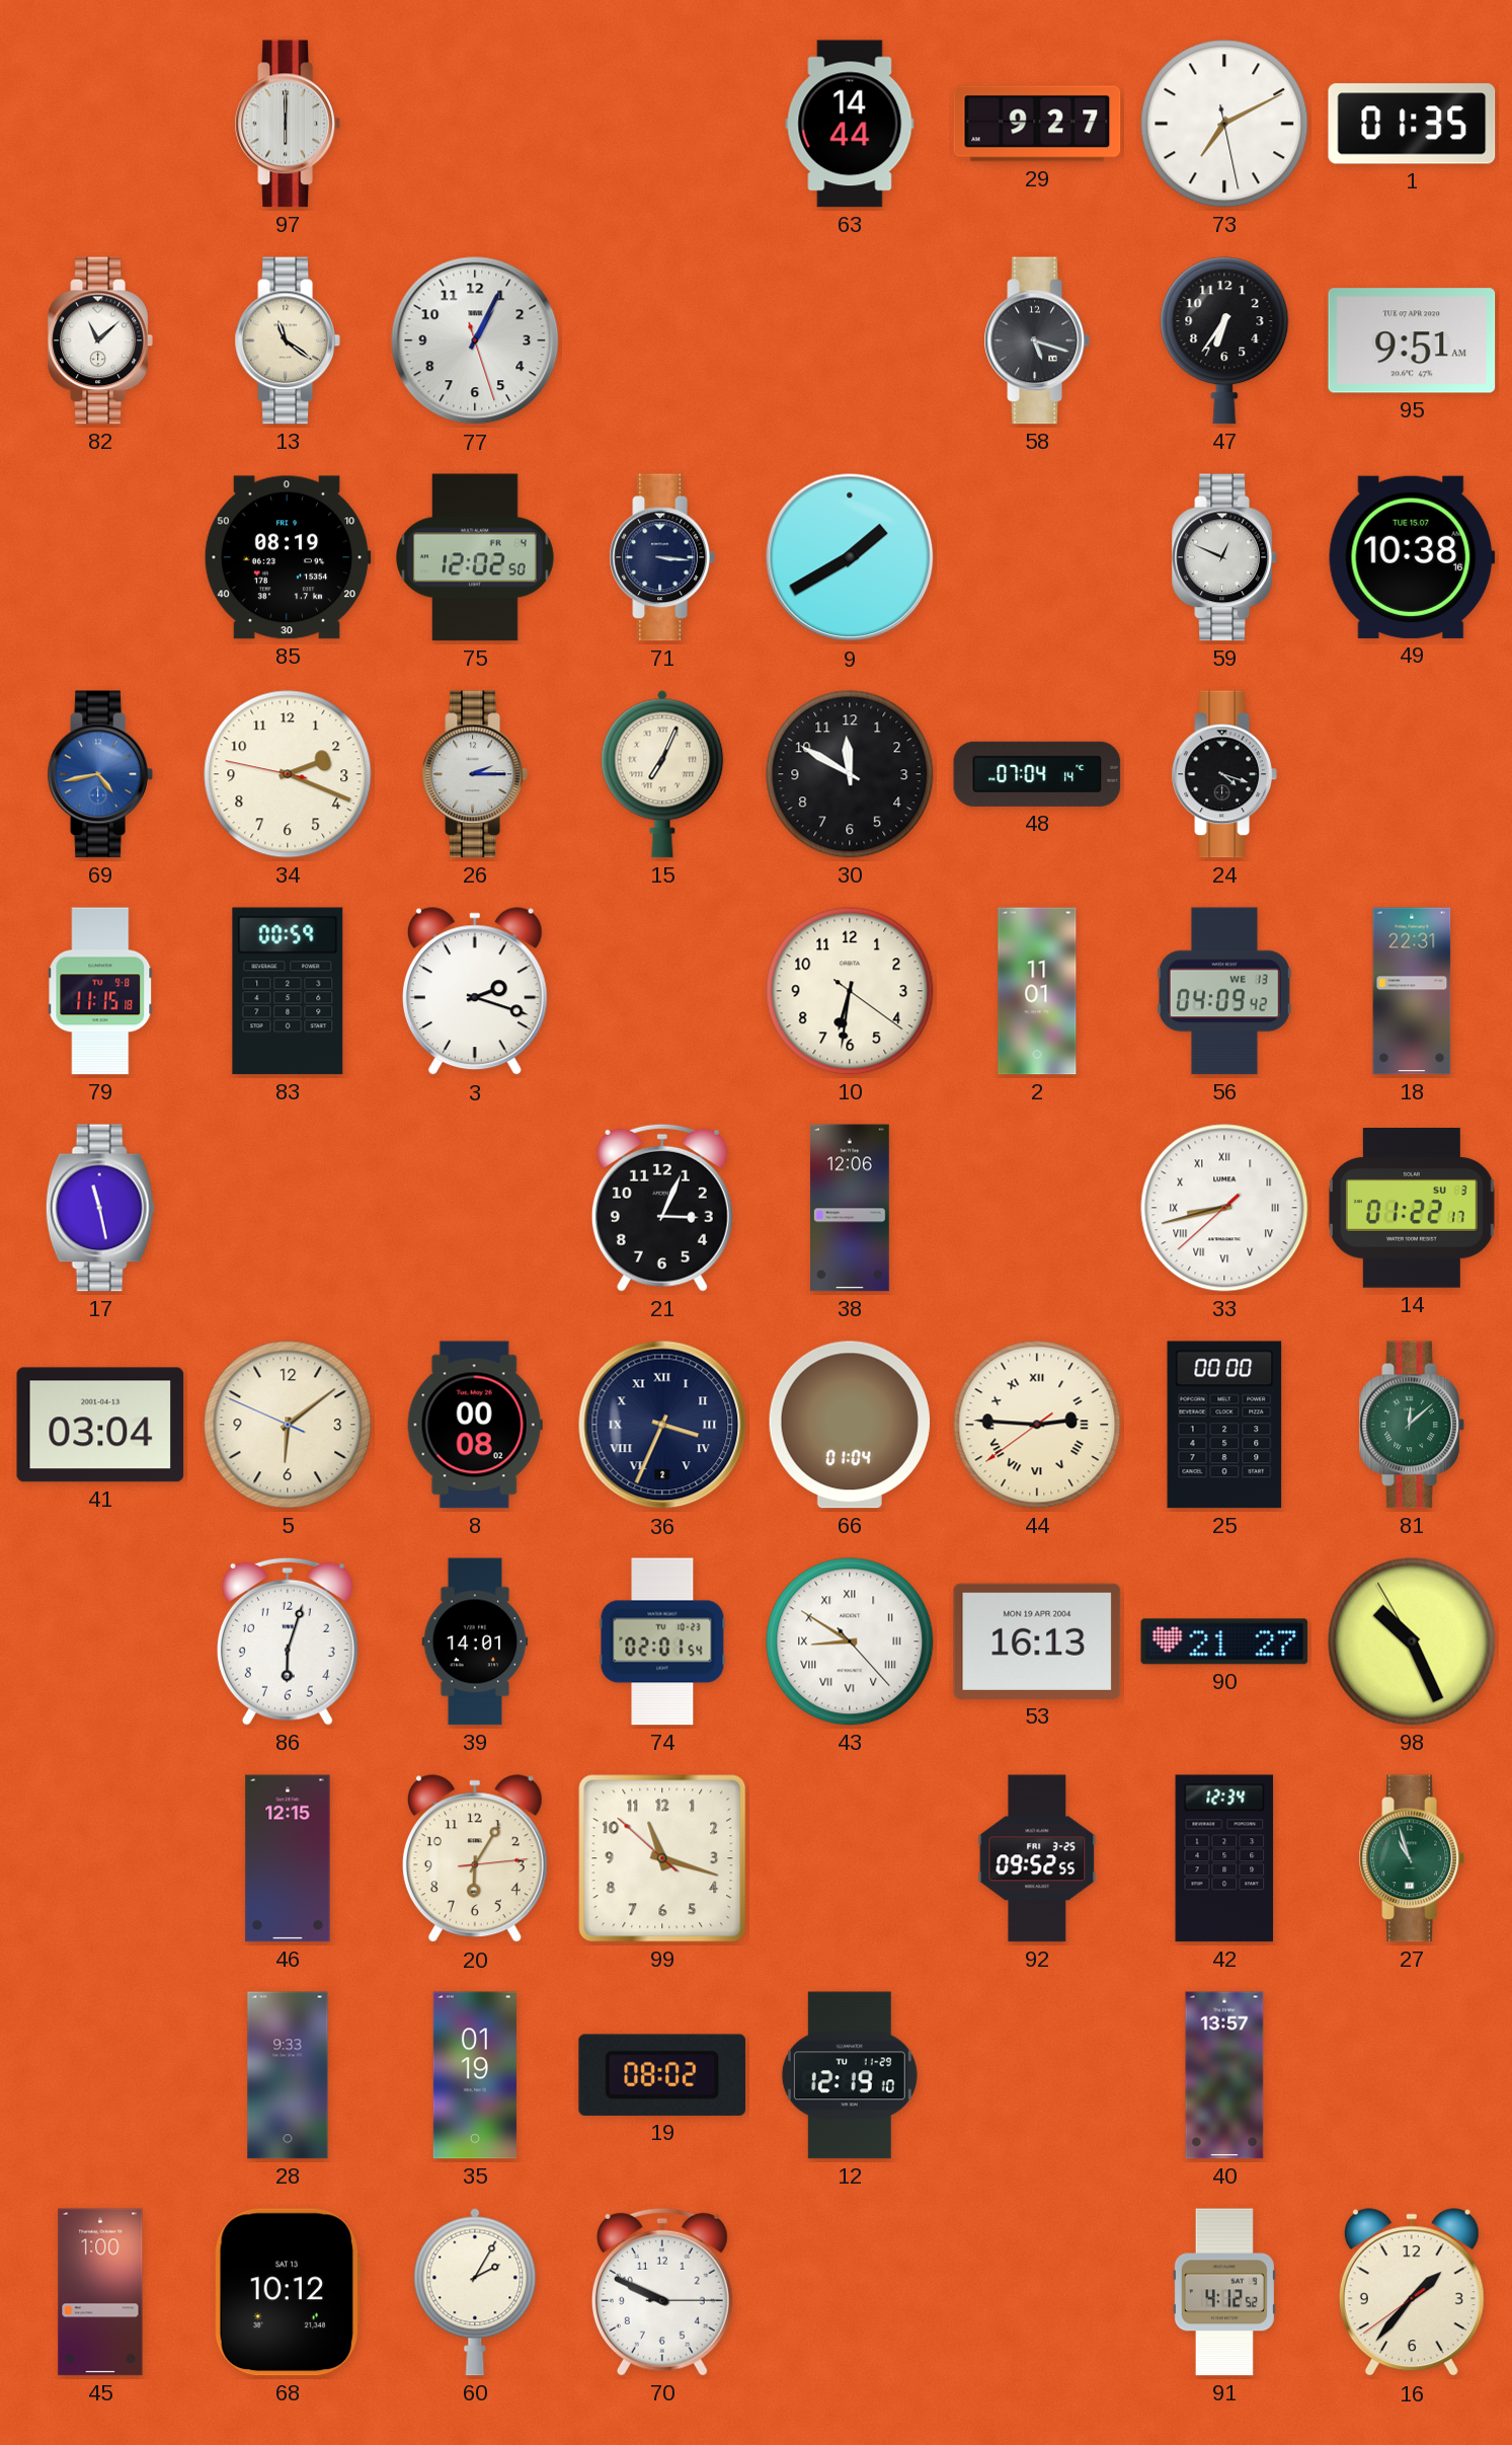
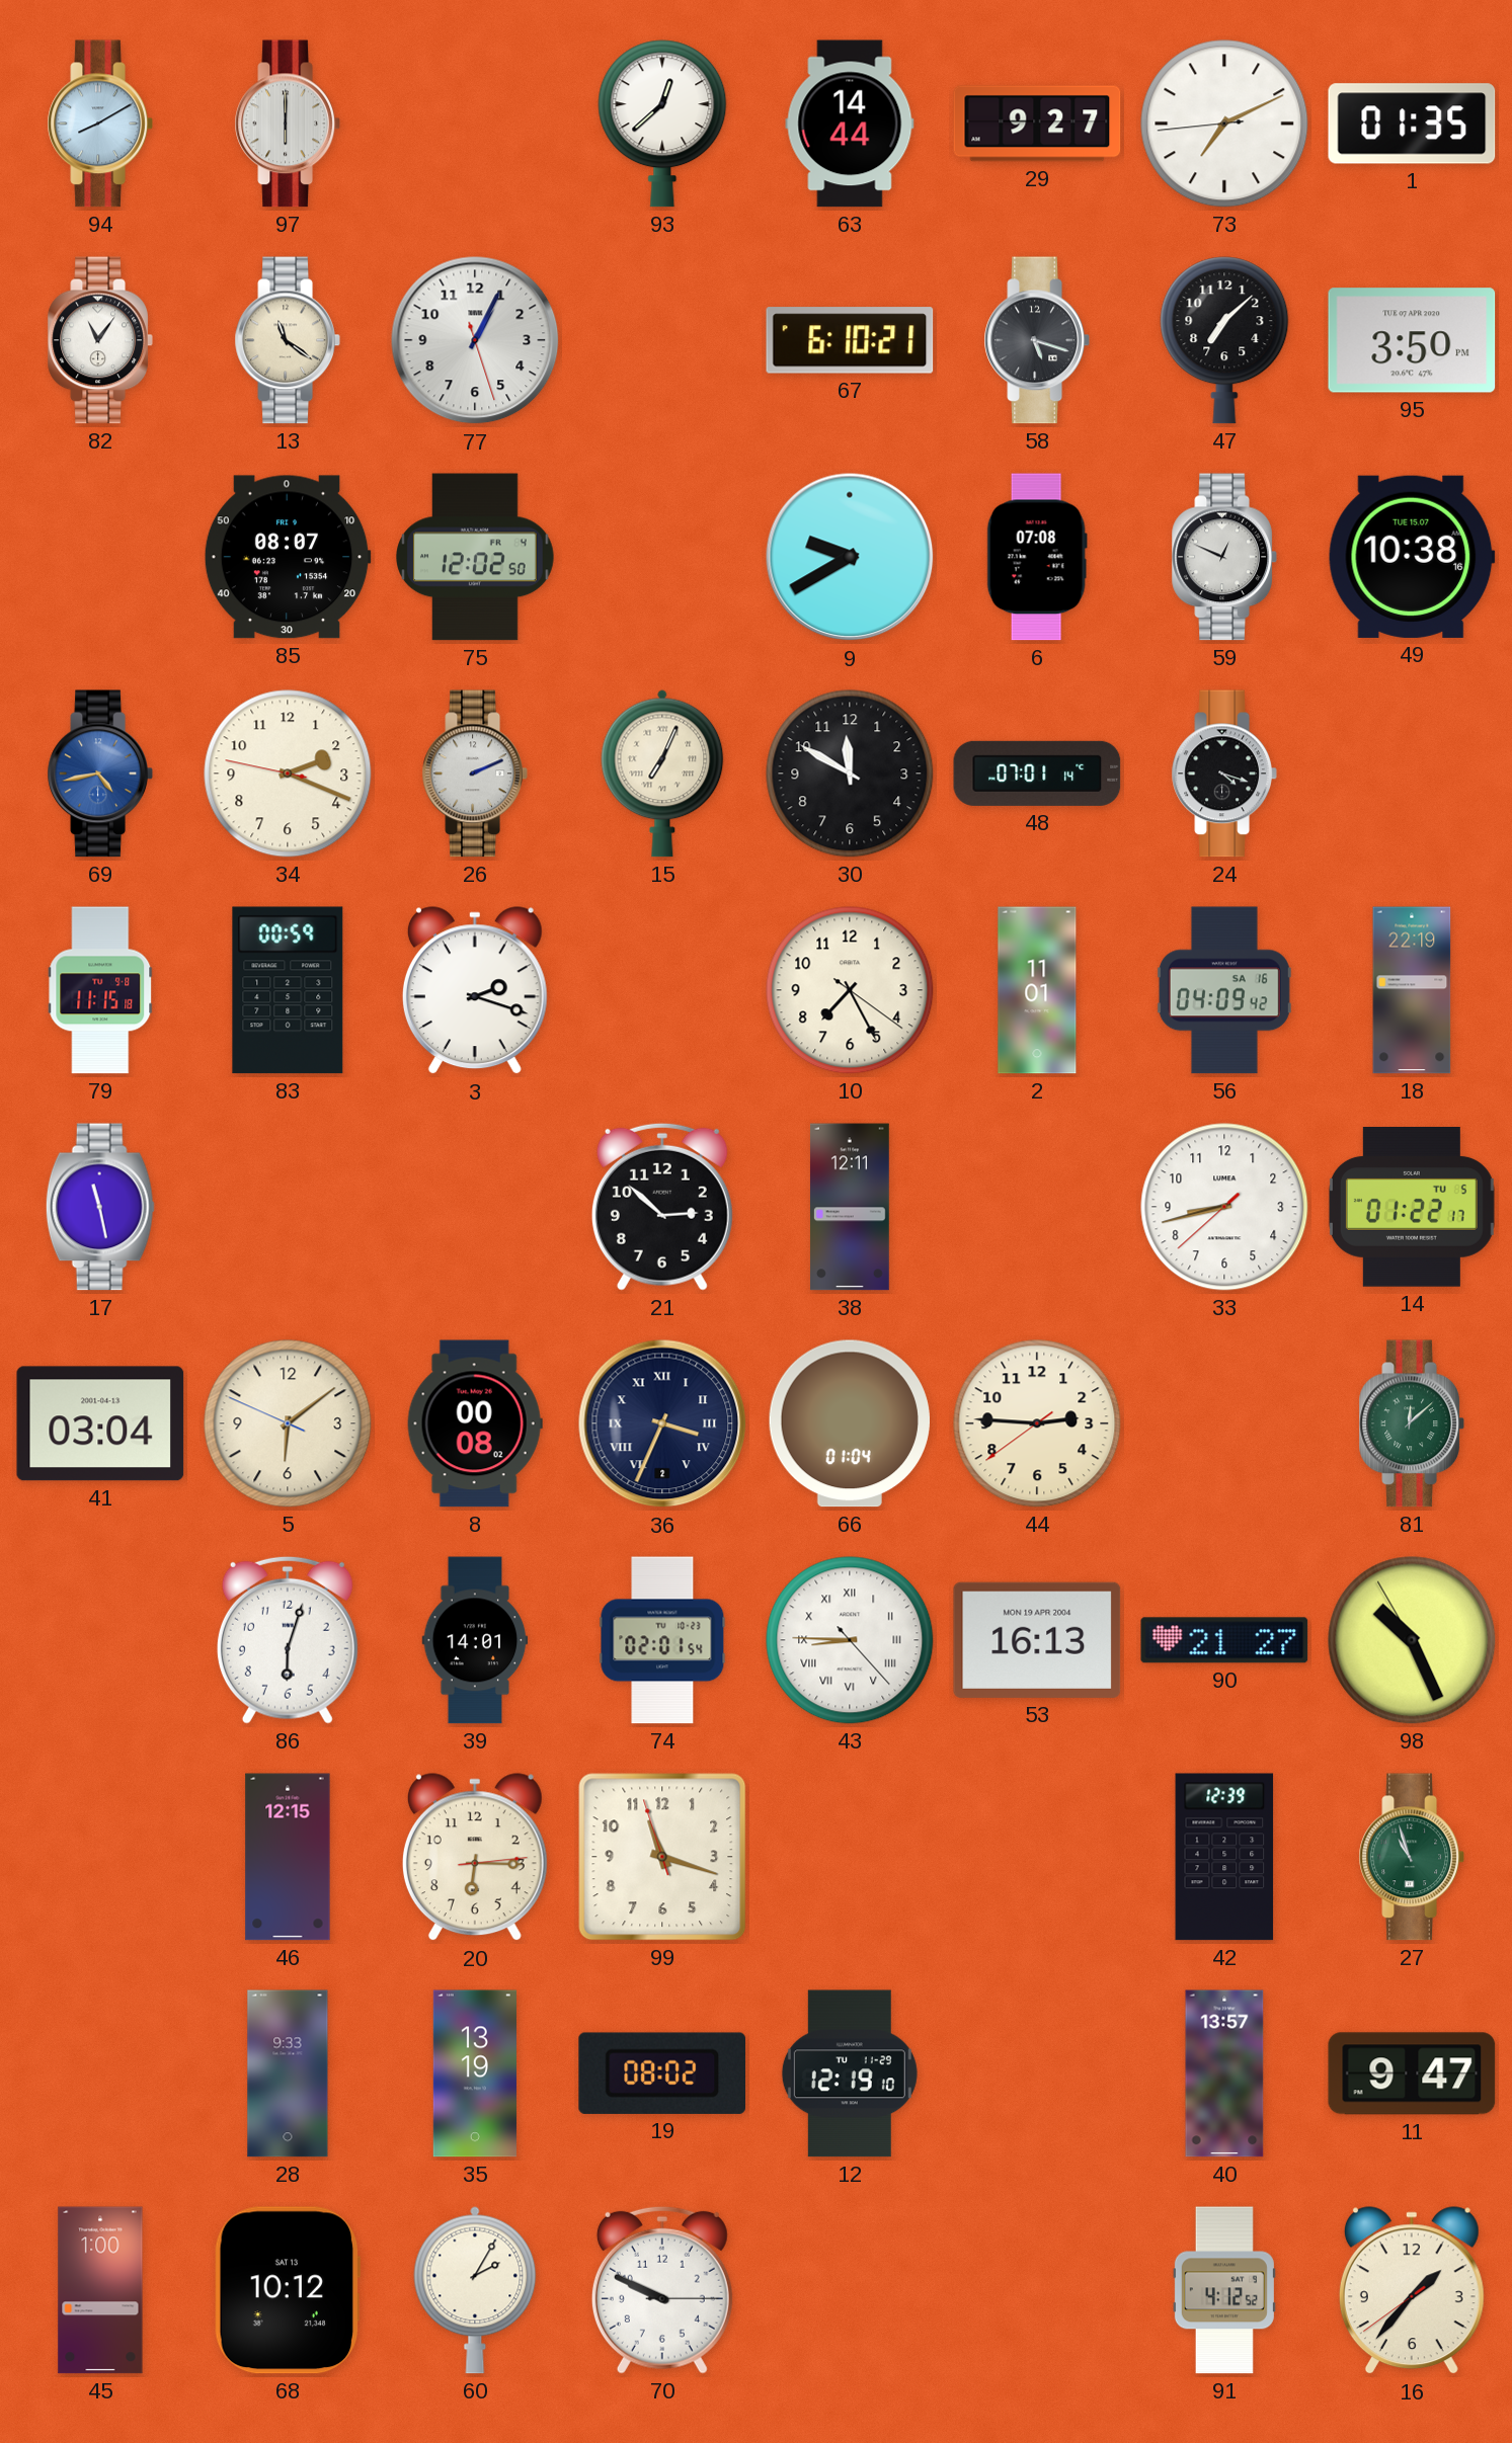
94: none -> 8:10 (100, 124)
93: none -> 12:38 (662, 124)
73: 7:10:28 -> 7:10:44 (1224, 124)
82: 11:08 -> 11:06 (100, 340)
67: none -> 6:10 (850, 340)
47: 6:36 -> 7:08 (1224, 340)
95: 9:51 -> 3:50 (1412, 340)
85: 08:19 -> 08:07 (288, 557)
71: 3:16 -> none (662, 557)
9: 1:40 -> 9:40 (850, 557)
6: none -> 07:08 (1037, 557)
26: 2:15 -> 2:11 (475, 773)
48: 07:04 -> 07:01 (1037, 773)
10: 6:31 -> 7:25 (850, 990)
56 date: WE 13 -> SA 16 (1224, 990)
18: 22:31 -> 22:19 (1412, 990)
21: 3:04 -> 2:52 (662, 1207)
38: 12:06 -> 12:11 (850, 1207)
33 numerals: Roman -> Arabic (1224, 1207)
14 date: SU 3 -> TU 5 (1412, 1207)
44 numerals: Roman -> Arabic (1037, 1423)
25: 00:00 -> none (1224, 1425)
43: 8:50 -> 8:45 (850, 1640)
20: 6:05 -> 6:15 (475, 1858)
99: 11:17:52 -> 11:17:57 (662, 1857)
92: 09:52 -> none (1037, 1858)
42: 12:34 -> 12:39 (1224, 1857)
35: 01:19 -> 13:19 (475, 2073)
11: none -> 9:47 (1412, 2073)
